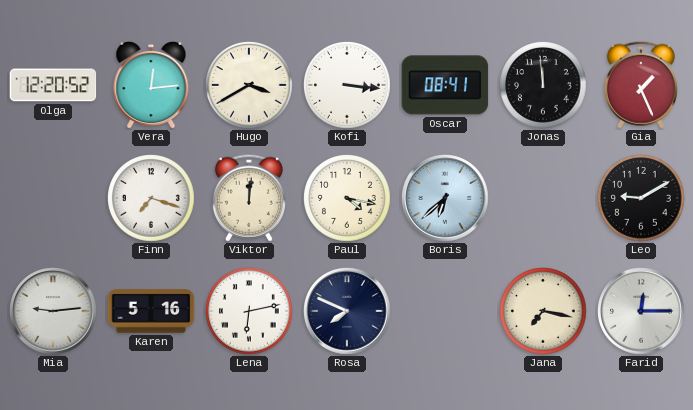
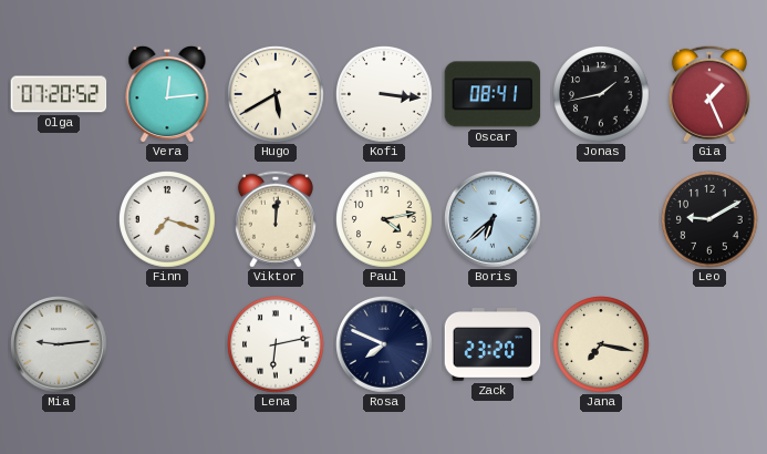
Olga: 12:20 -> 07:20 (59, 94)
Hugo: 3:40 -> 5:40 (276, 94)
Jonas: 11:59 -> 1:43 (601, 94)
Paul: 4:17 -> 4:13 (384, 219)
Karen: 5:16 -> none (151, 311)
Zack: none -> 23:20 (493, 344)
Farid: 12:15 -> none (641, 311)
